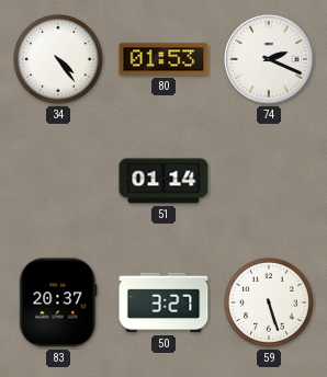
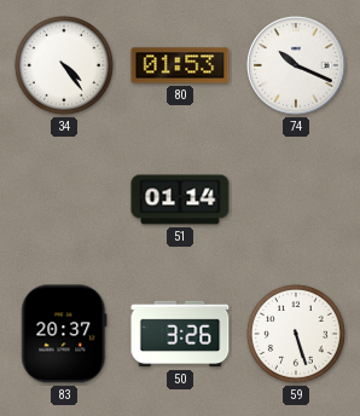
74: 2:19 -> 10:19 (296, 65)
50: 3:27 -> 3:26 (180, 334)
